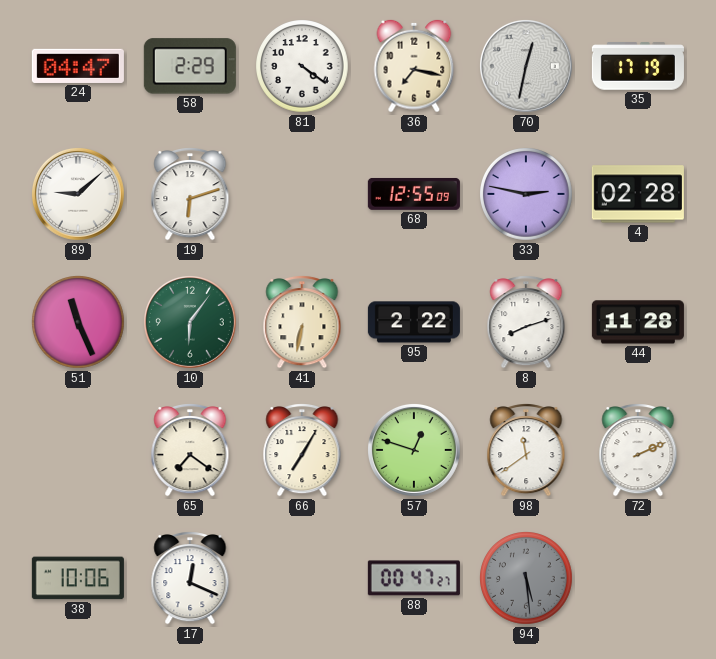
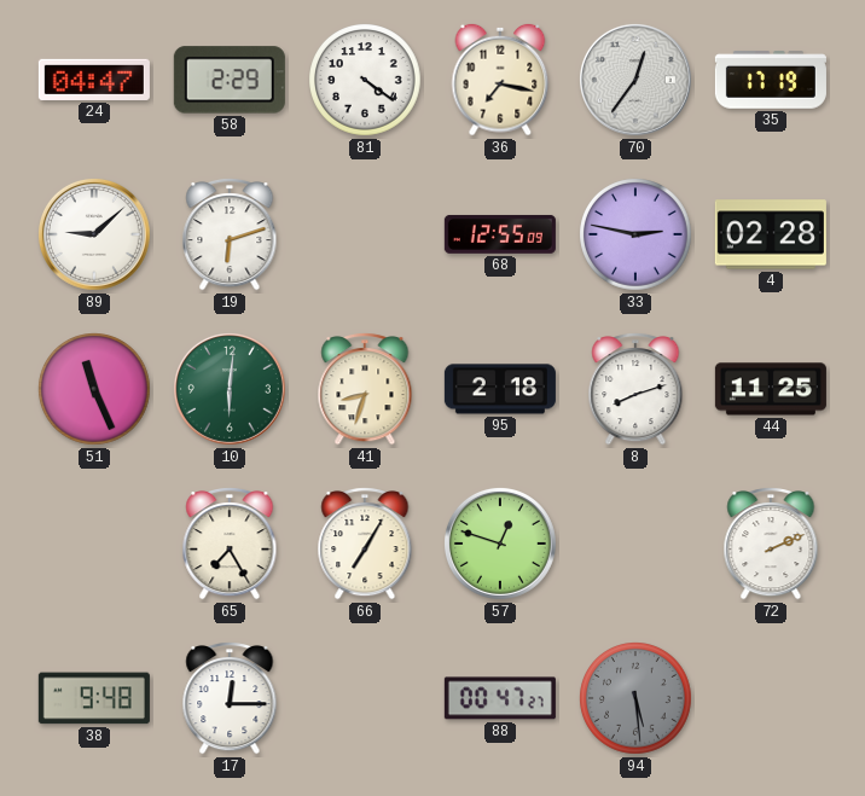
70: 12:32 -> 12:36 (635, 80)
10: 6:06 -> 6:01 (230, 389)
41: 6:32 -> 8:33 (365, 390)
95: 2:22 -> 2:18 (500, 389)
44: 11:28 -> 11:25 (771, 389)
65: 7:21 -> 7:25 (230, 545)
98: 11:39 -> none (526, 451)
38: 10:06 -> 9:48 (94, 698)
17: 12:19 -> 12:15 (230, 699)
